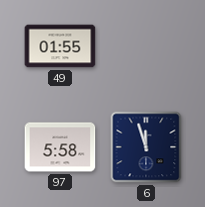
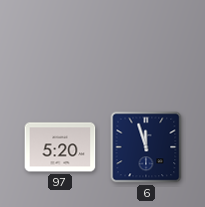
49: 01:55 -> none (60, 46)
97: 5:58 -> 5:20 (60, 147)
